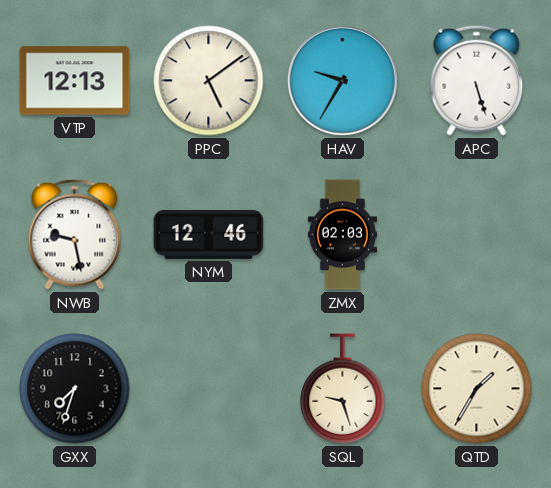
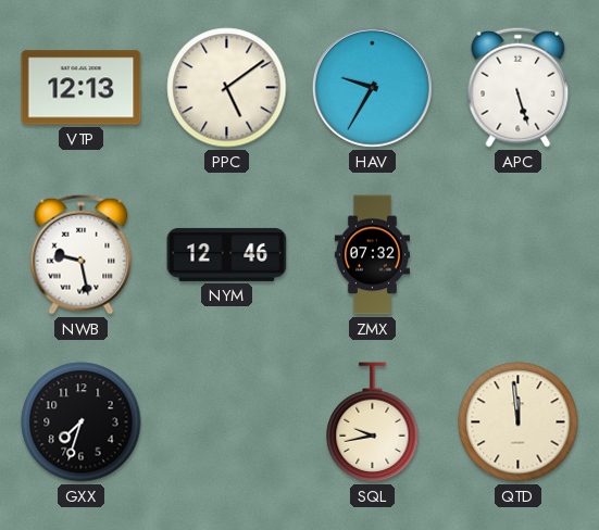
ZMX: 02:03 -> 07:32 (372, 255)
SQL: 9:27 -> 9:43 (373, 422)
QTD: 1:35 -> 11:59 (519, 422)
